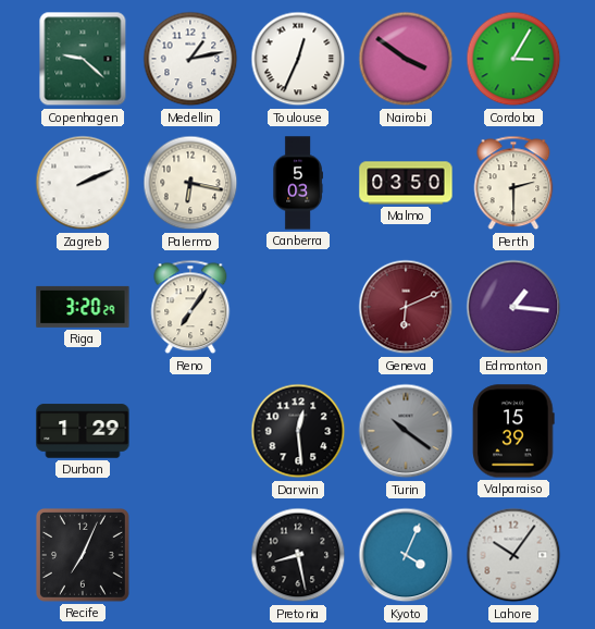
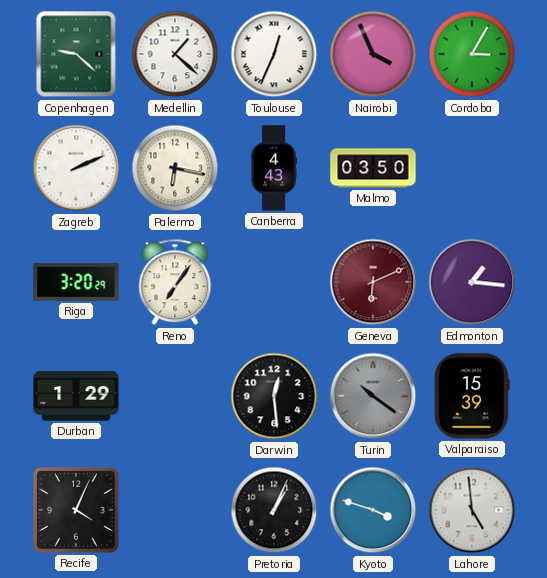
Medellin: 1:13 -> 1:22 (175, 54)
Nairobi: 3:51 -> 3:56 (373, 54)
Canberra: 5:03 -> 4:43 (274, 168)
Perth: 2:30 -> none (513, 183)
Recife: 7:04 -> 4:04 (76, 510)
Pretoria: 8:28 -> 1:04 (274, 510)
Kyoto: 4:04 -> 3:48 (373, 510)
Lahore: 10:06 -> 4:59 (472, 510)
